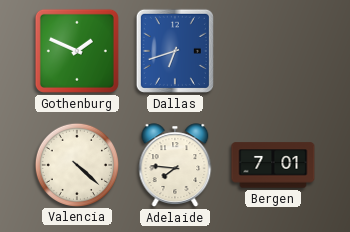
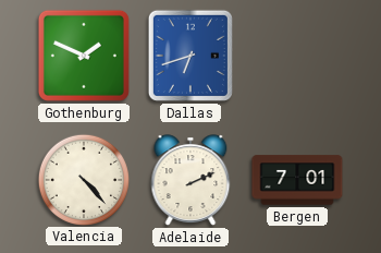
Valencia: 4:22 -> 4:23 (83, 179)
Adelaide: 7:46 -> 2:11 (190, 180)
